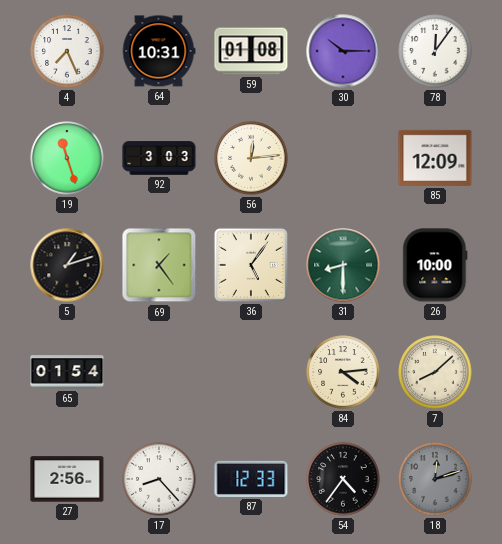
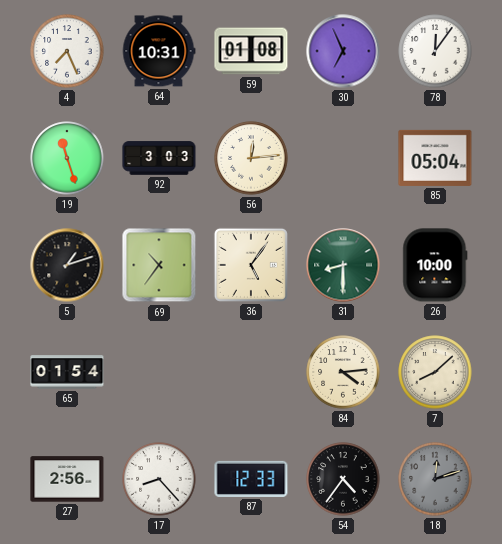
30: 10:15 -> 6:56 (343, 51)
85: 12:09 -> 05:04 (435, 158)
69: 1:24 -> 10:36 (159, 265)
